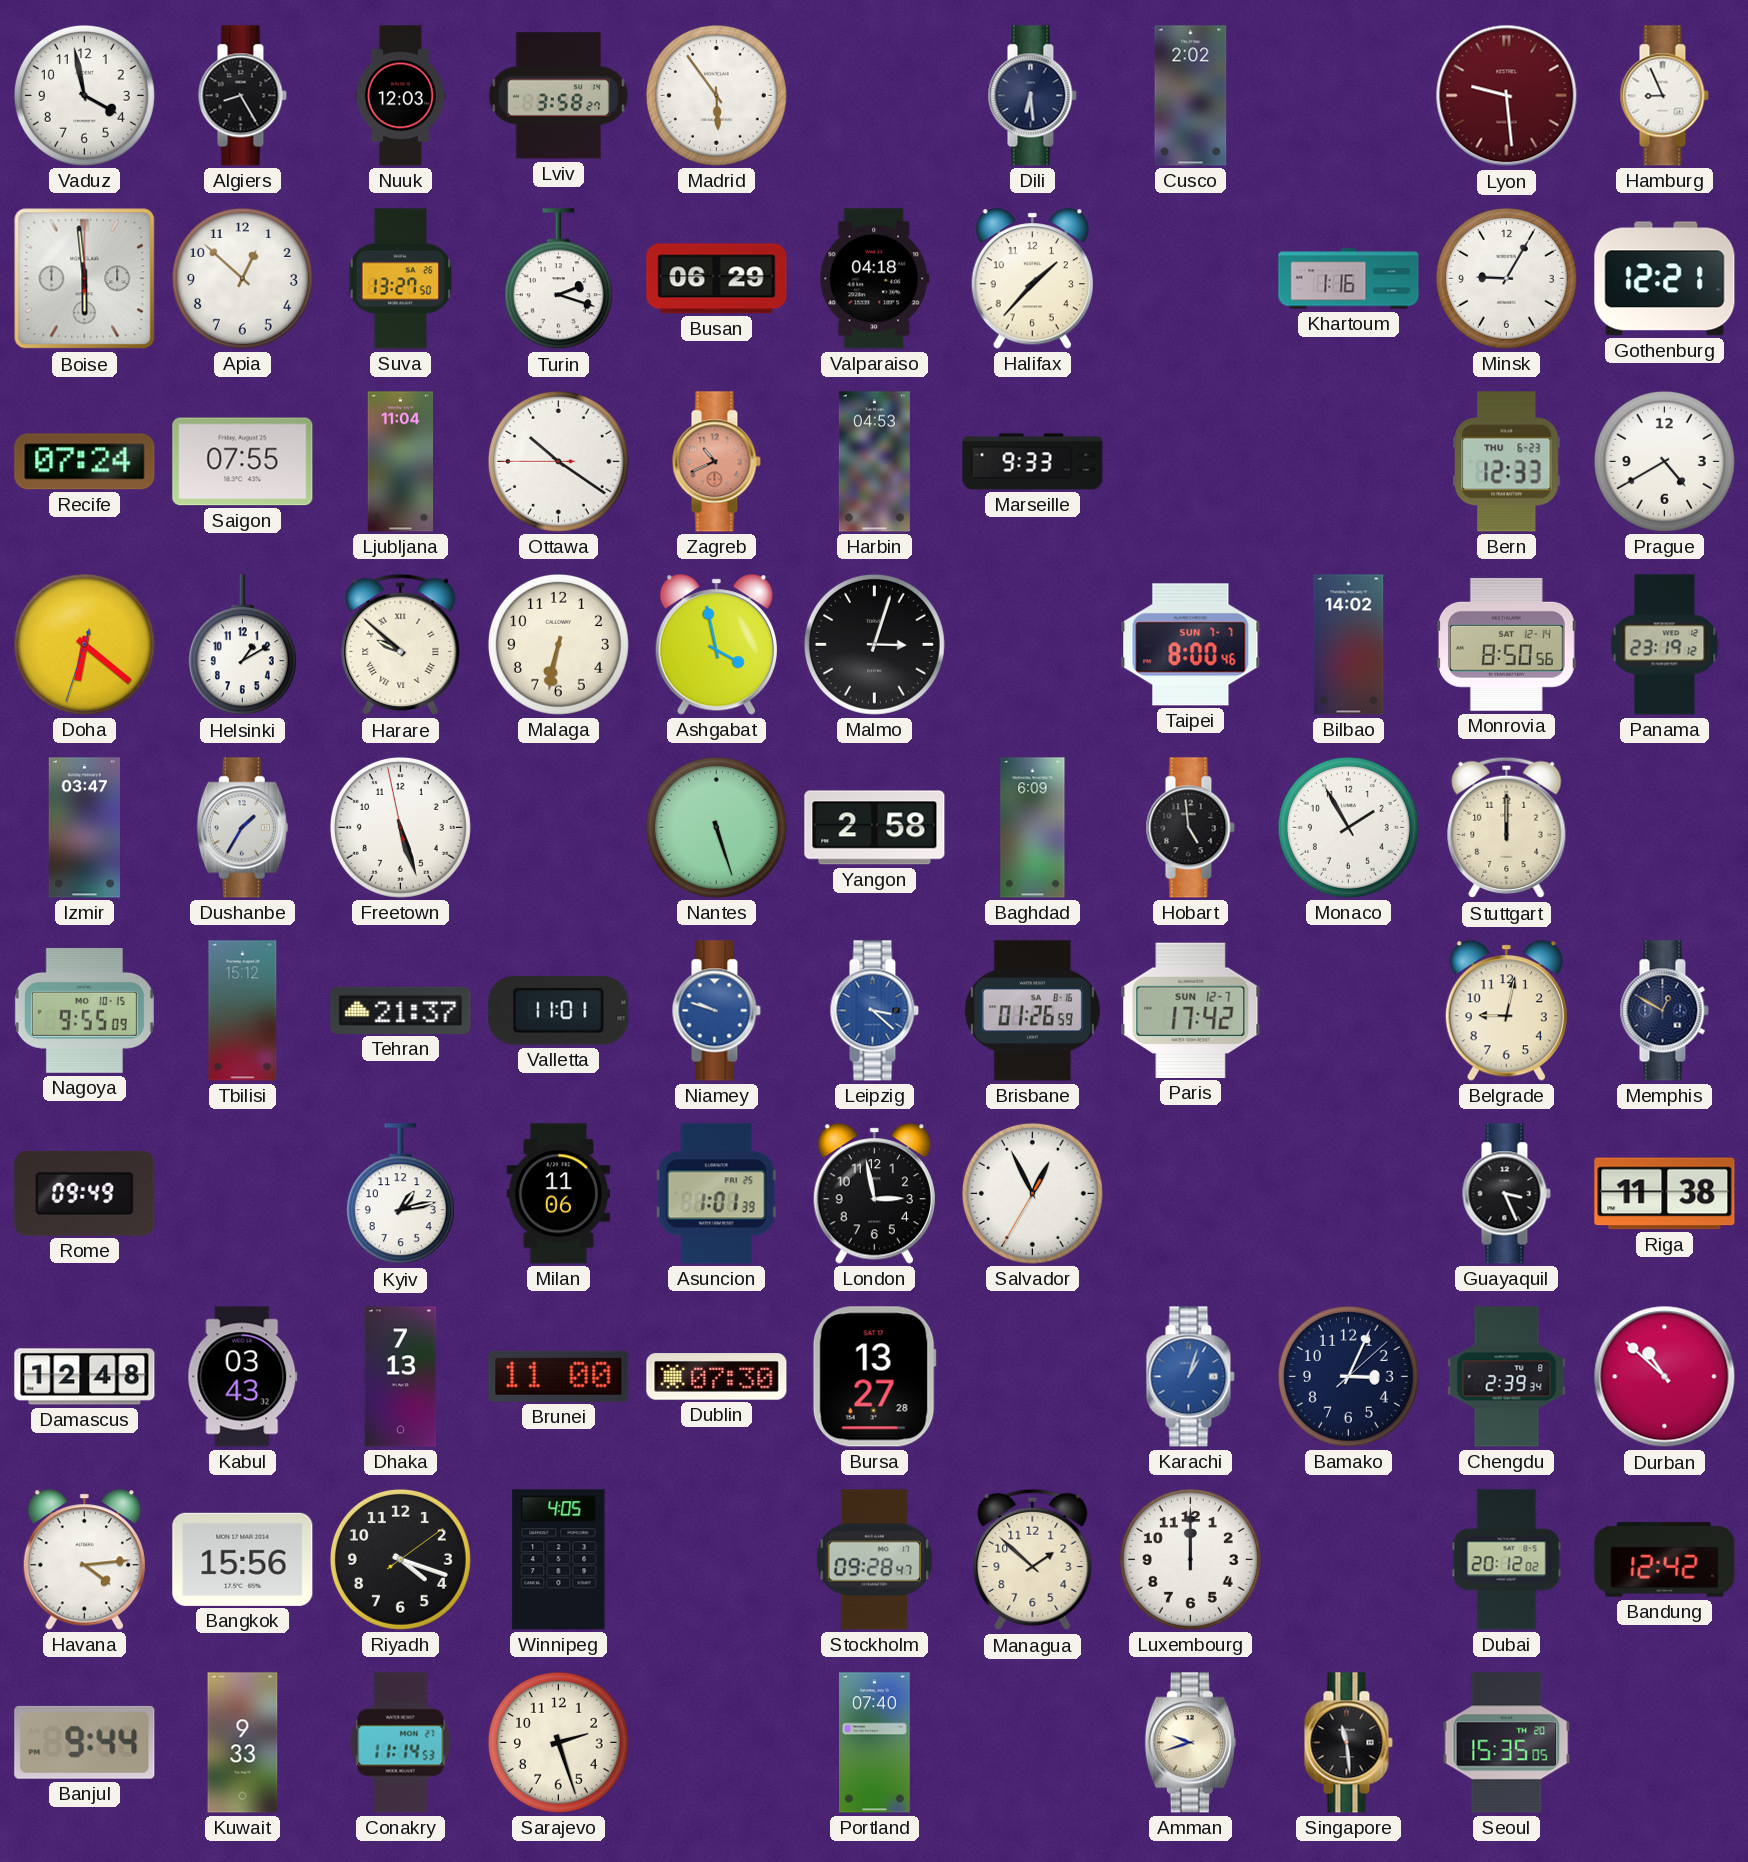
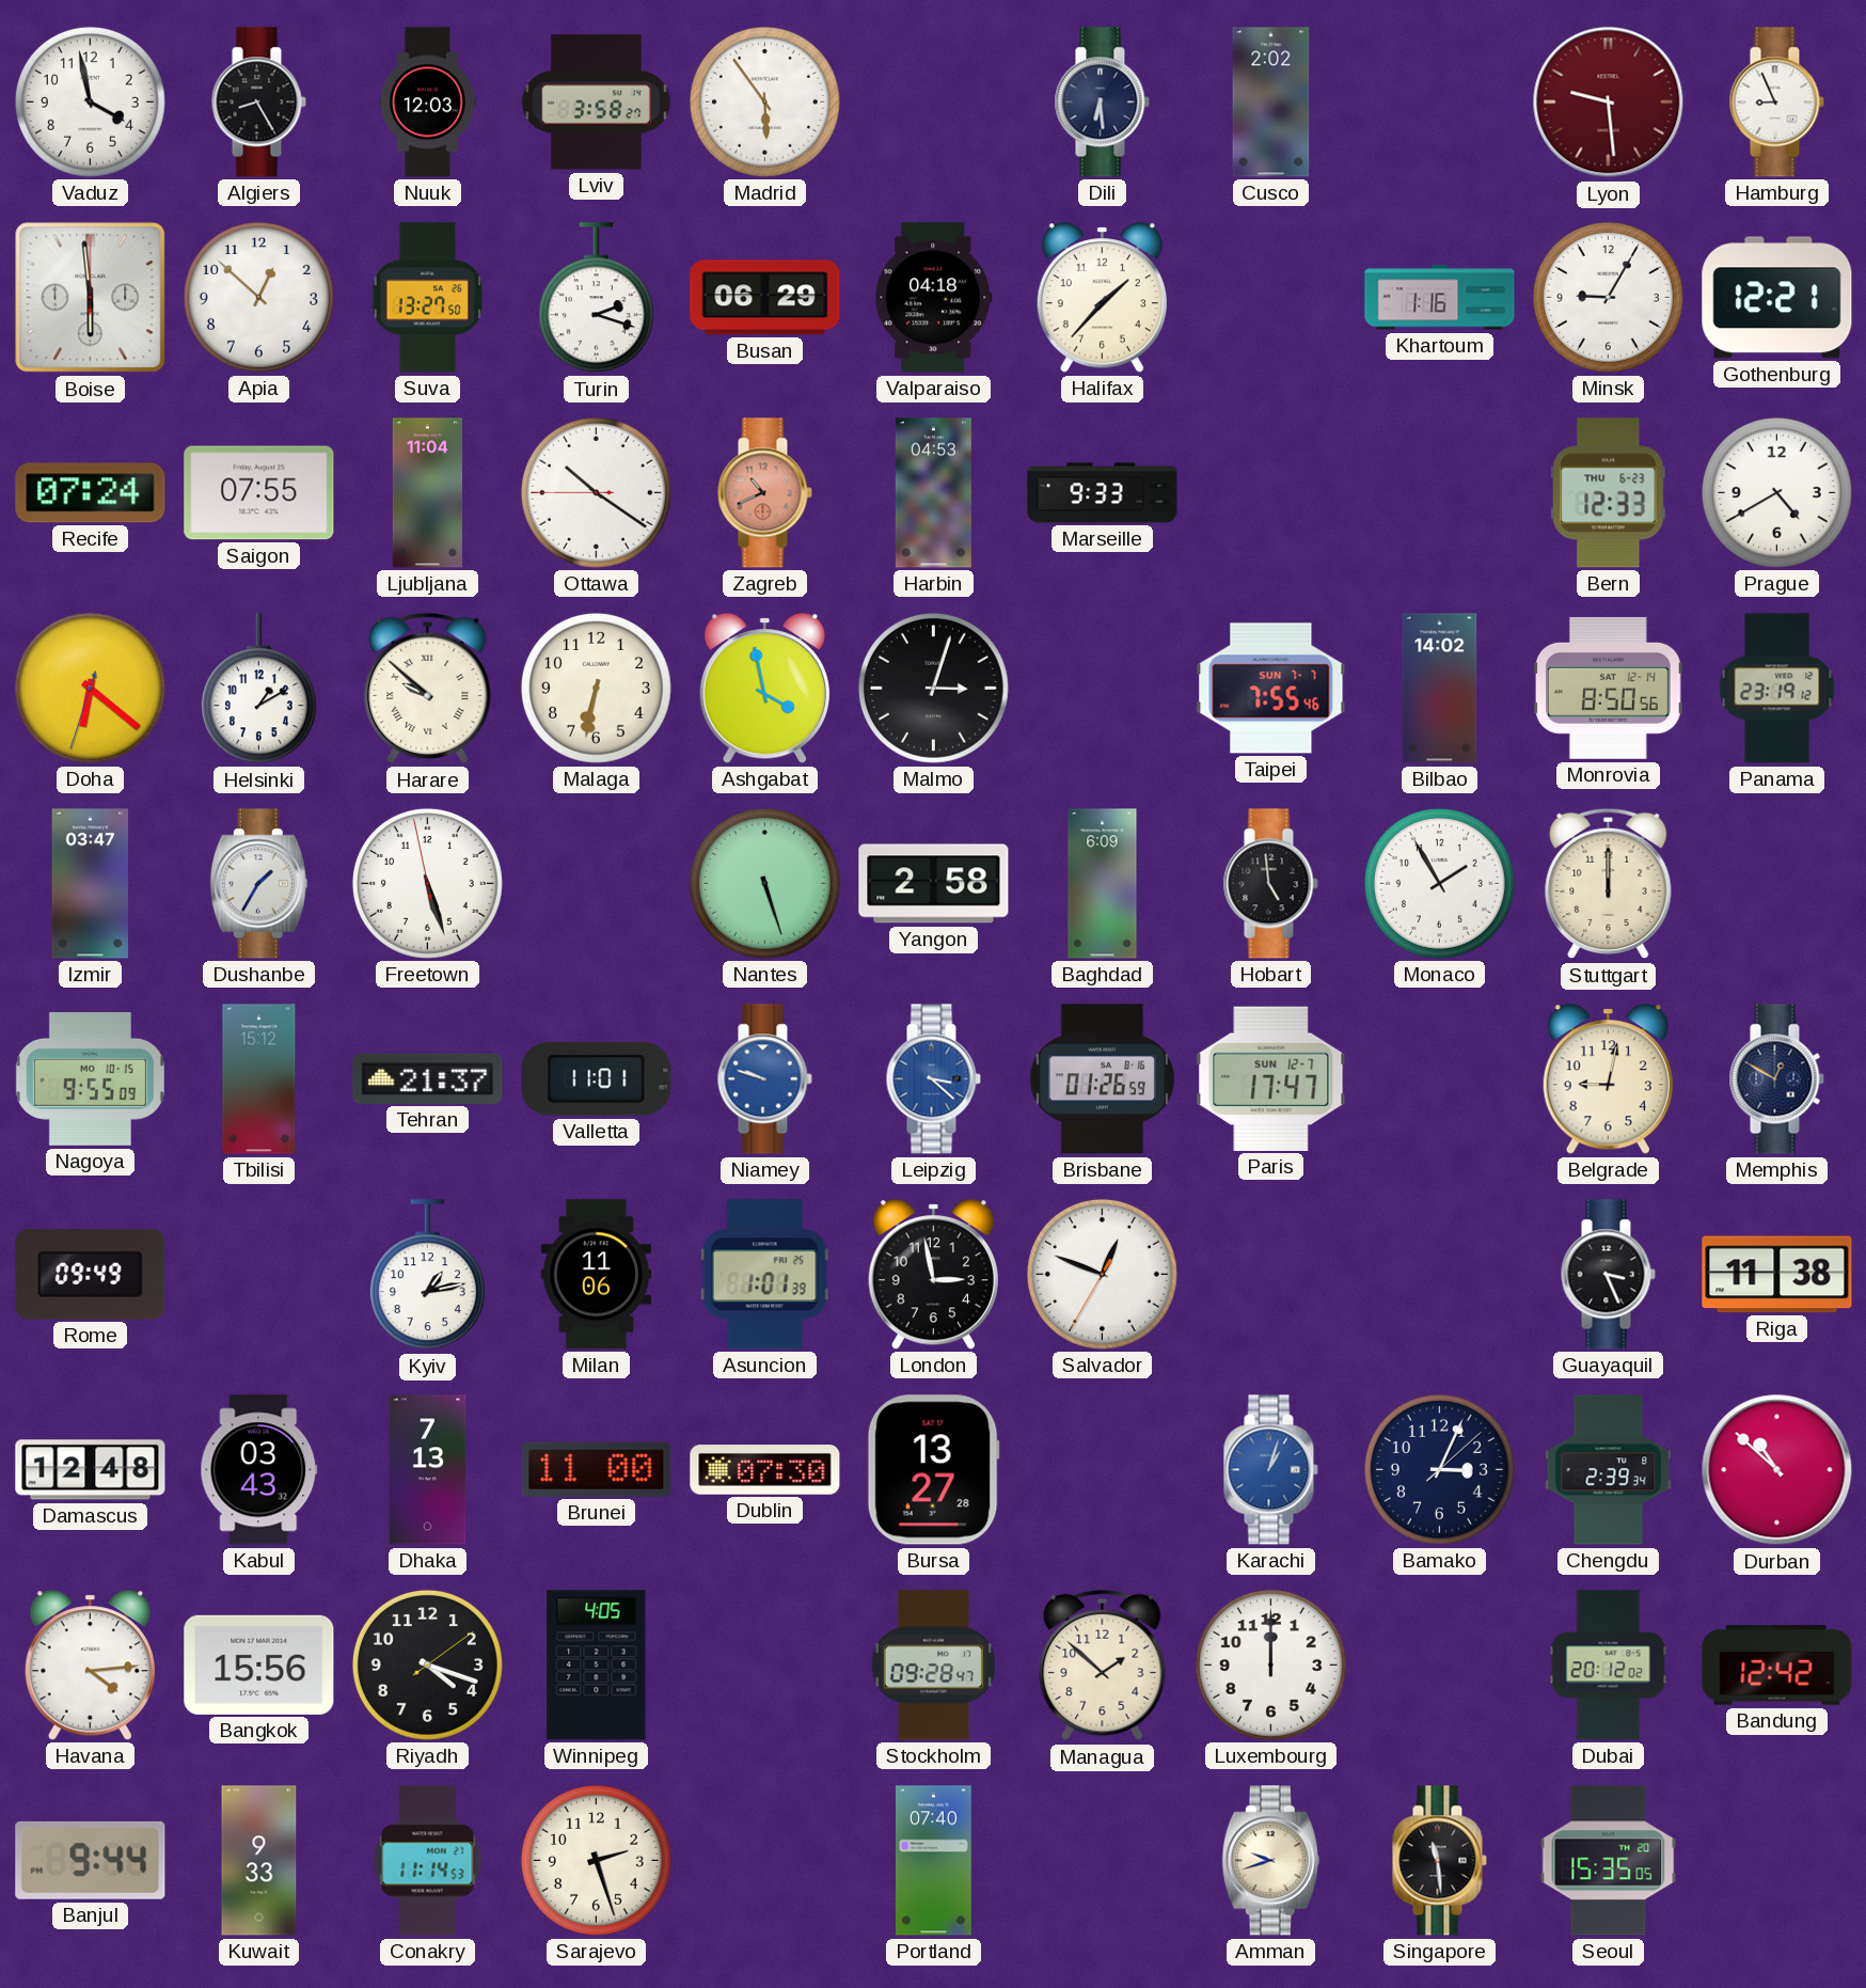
Taipei: 8:00 -> 7:55 (1271, 689)
Paris: 17:42 -> 17:47 (1271, 1078)
Salvador: 12:55 -> 12:48 (1102, 1274)
